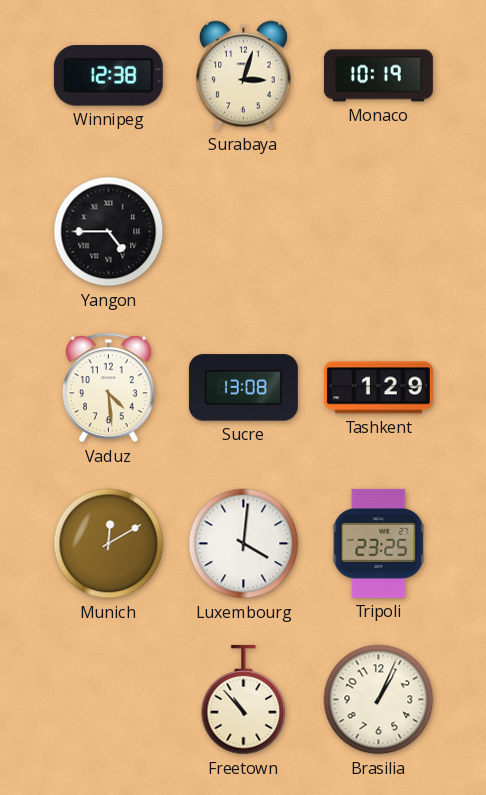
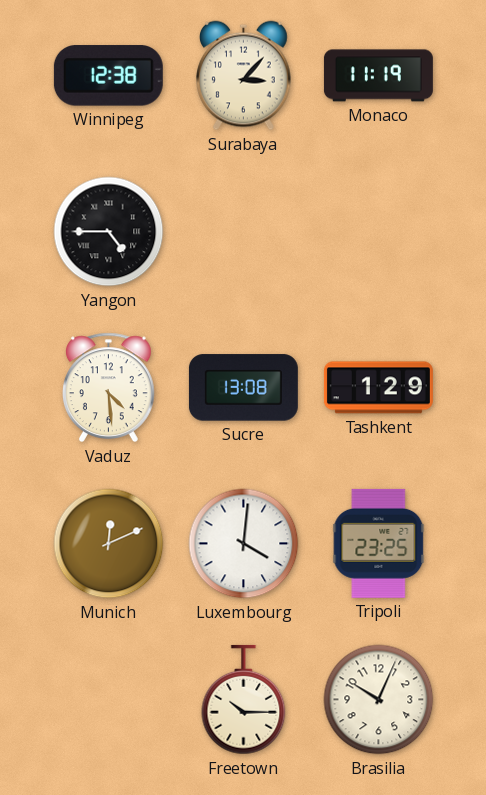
Surabaya: 3:03 -> 3:07 (244, 76)
Monaco: 10:19 -> 11:19 (378, 76)
Munich: 12:10 -> 12:11 (109, 544)
Freetown: 10:53 -> 10:15 (244, 700)
Brasilia: 1:04 -> 10:04 (379, 700)
